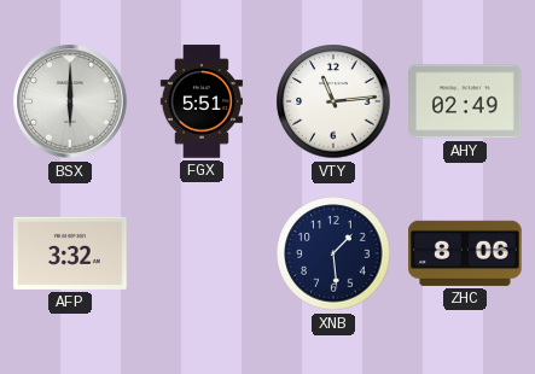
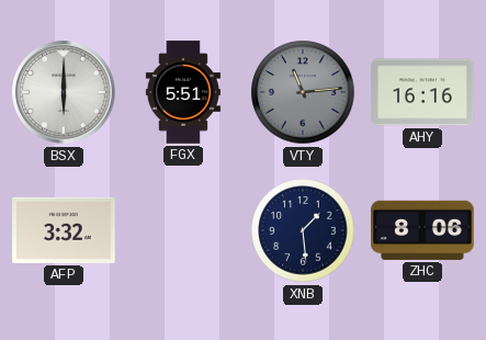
VTY dial: white -> grey (303, 92)
AHY: 02:49 -> 16:16 (422, 92)
